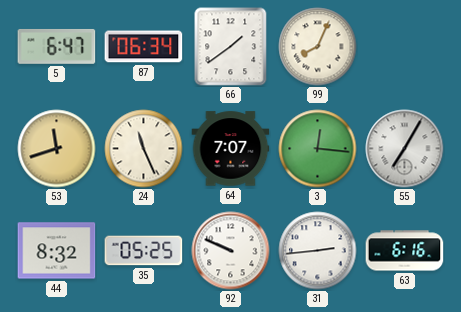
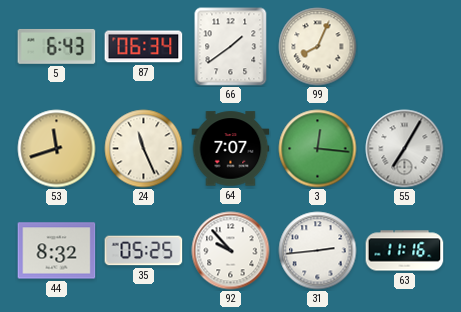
5: 6:47 -> 6:43 (57, 46)
92: 9:49 -> 9:53 (231, 251)
63: 6:16 -> 11:16 (405, 251)
